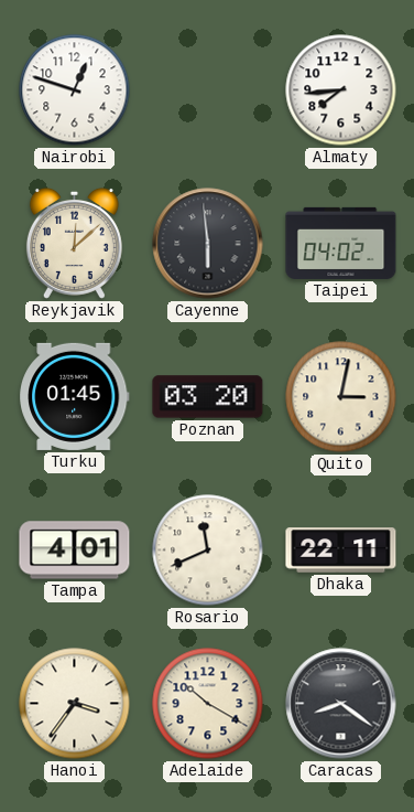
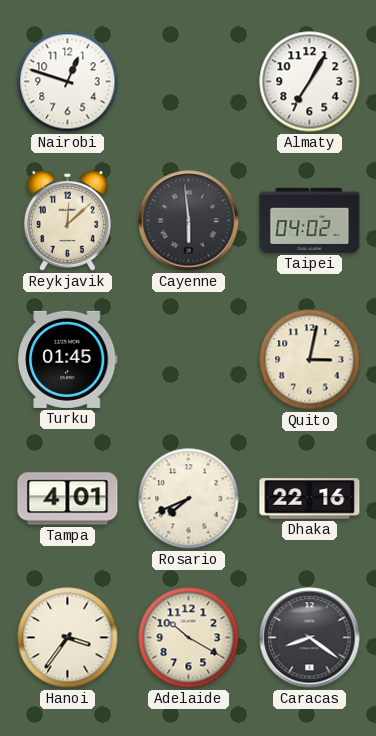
Almaty: 7:44 -> 7:05 (310, 82)
Poznan: 03:20 -> none (208, 397)
Rosario: 11:41 -> 7:41 (189, 499)
Dhaka: 22:11 -> 22:16 (310, 499)
